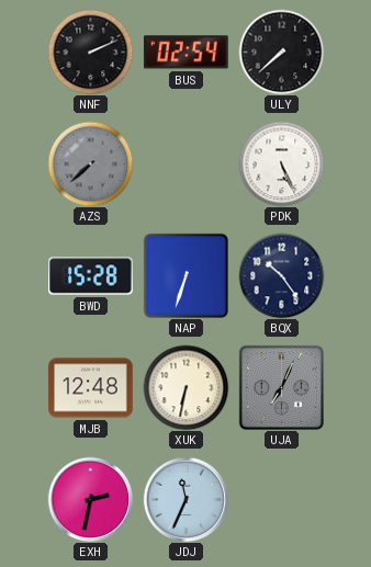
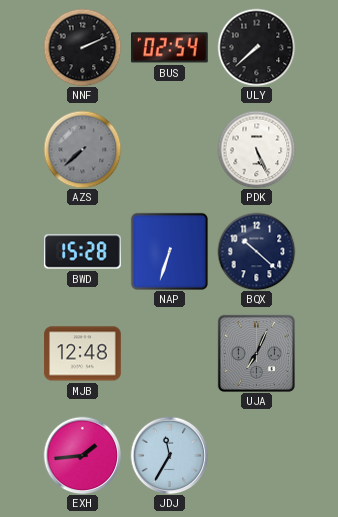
BQX: 10:24 -> 10:22 (256, 251)
XUK: 6:32 -> none (185, 387)
EXH: 2:32 -> 1:44 (82, 455)
JDJ: 11:34 -> 11:35 (169, 455)
